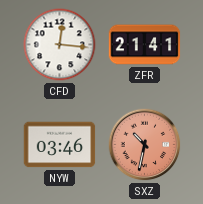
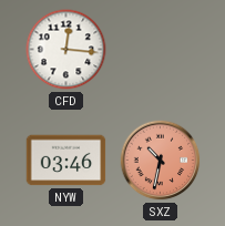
ZFR: 21:41 -> none (145, 45)
